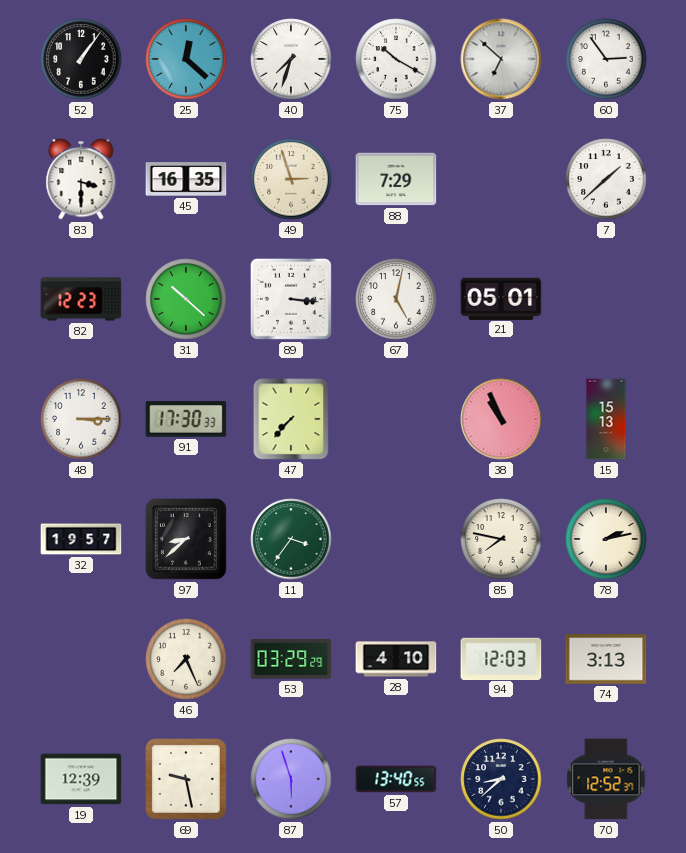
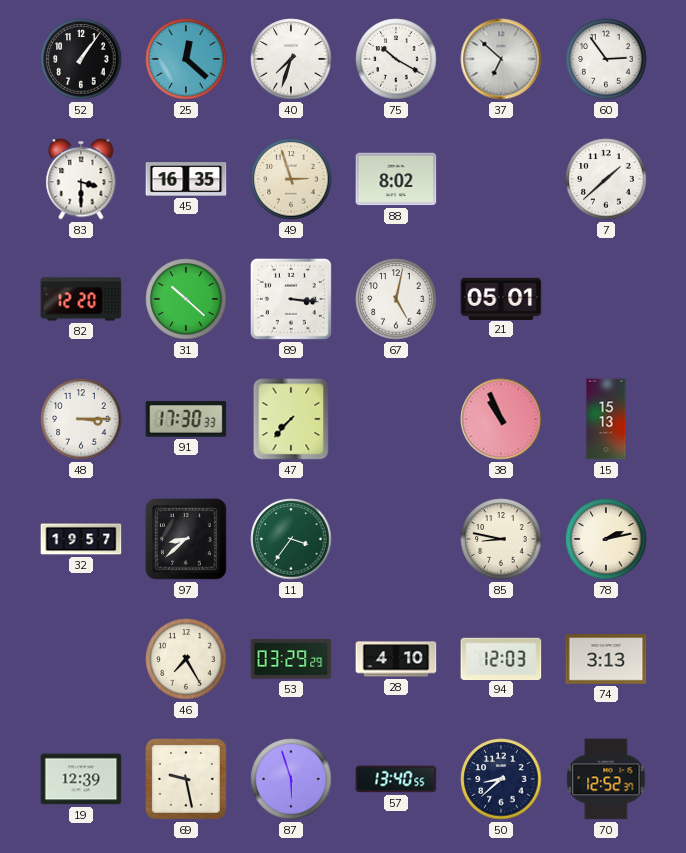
88: 7:29 -> 8:02 (396, 179)
82: 12:23 -> 12:20 (81, 299)
85: 7:47 -> 8:47 (501, 539)
46: 7:26 -> 7:25 (186, 659)
